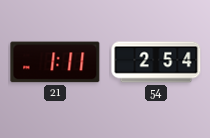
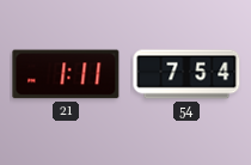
54: 2:54 -> 7:54 (186, 74)
